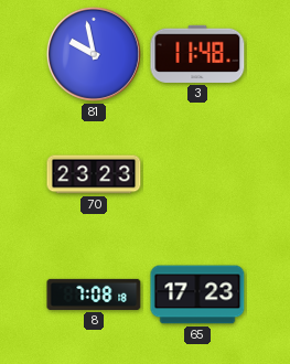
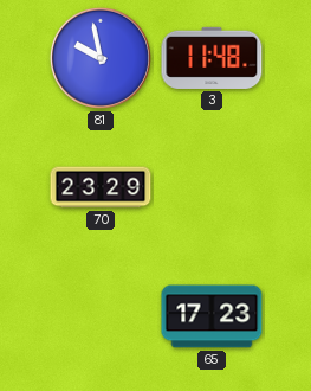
70: 23:23 -> 23:29 (101, 187)
8: 7:08 -> none (94, 295)
